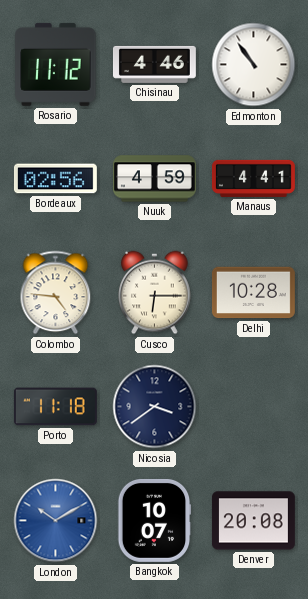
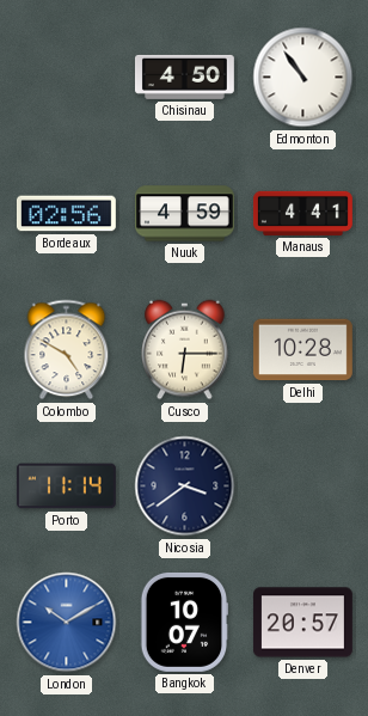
Rosario: 11:12 -> none (56, 64)
Chisinau: 4:46 -> 4:50 (184, 77)
Colombo: 4:46 -> 4:50 (67, 350)
Porto: 11:18 -> 11:14 (66, 486)
Denver: 20:08 -> 20:57 (302, 623)
